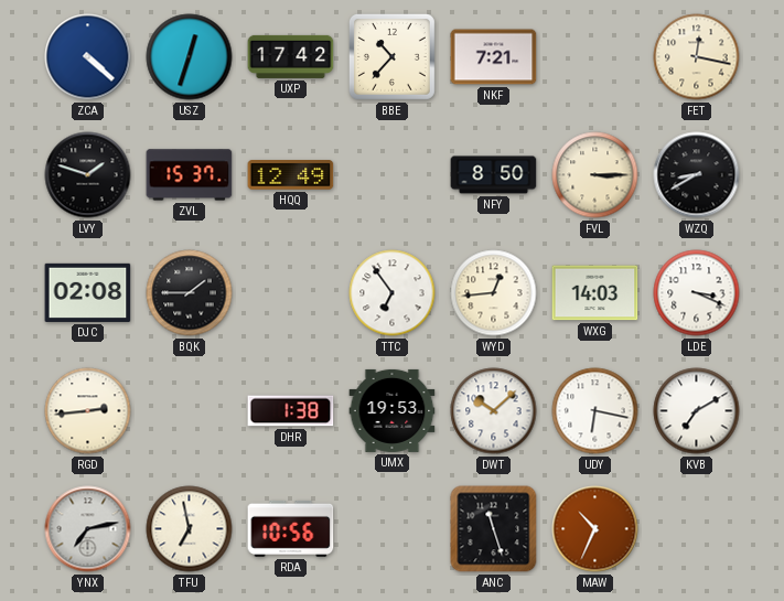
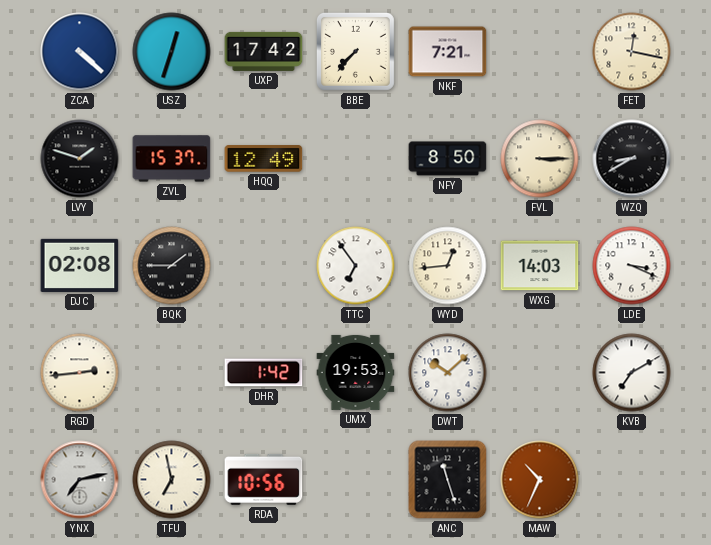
BBE: 10:37 -> 7:37 (355, 51)
DHR: 1:38 -> 1:42 (264, 373)
UDY: 6:17 -> none (595, 411)
